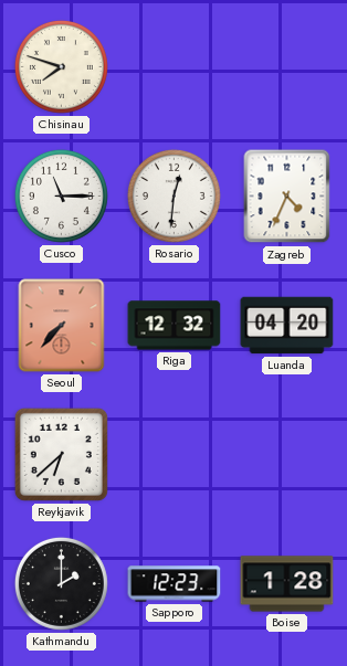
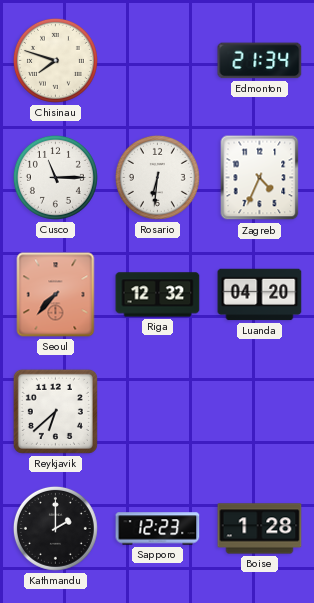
Edmonton: none -> 21:34 (260, 61)
Rosario: 12:31 -> 6:31 (157, 177)
